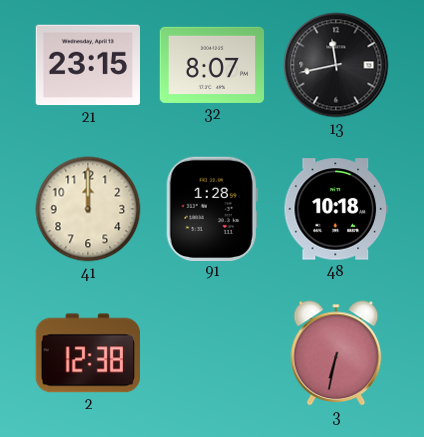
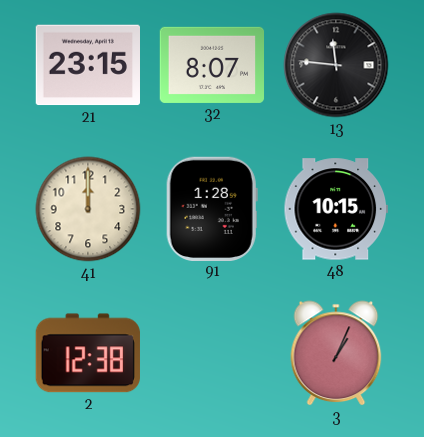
13: 11:43 -> 11:46 (336, 65)
48: 10:18 -> 10:15 (335, 209)
3: 6:32 -> 1:04 (336, 353)
